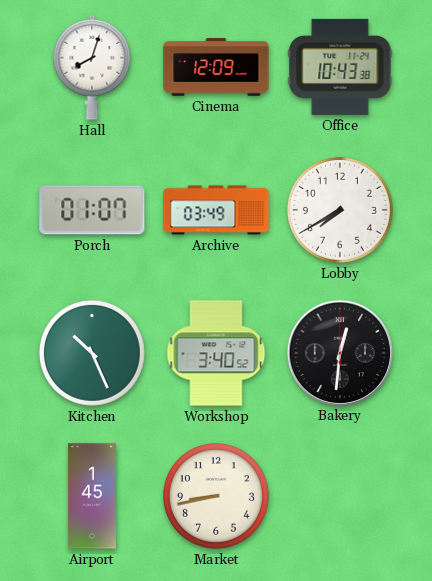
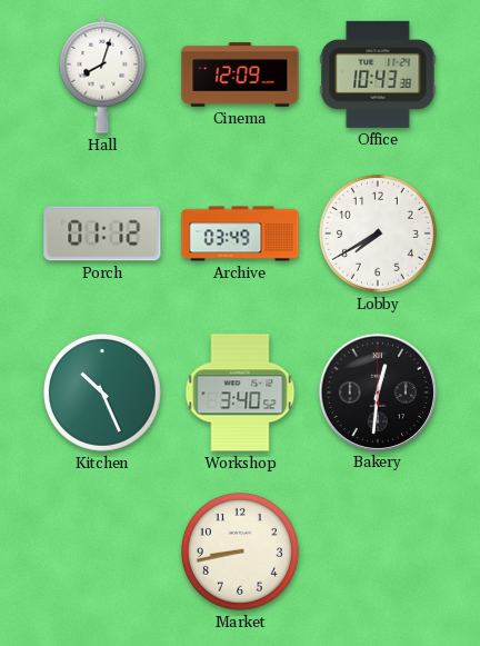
Porch: 01:07 -> 01:12 (102, 233)
Airport: 1:45 -> none (92, 496)
